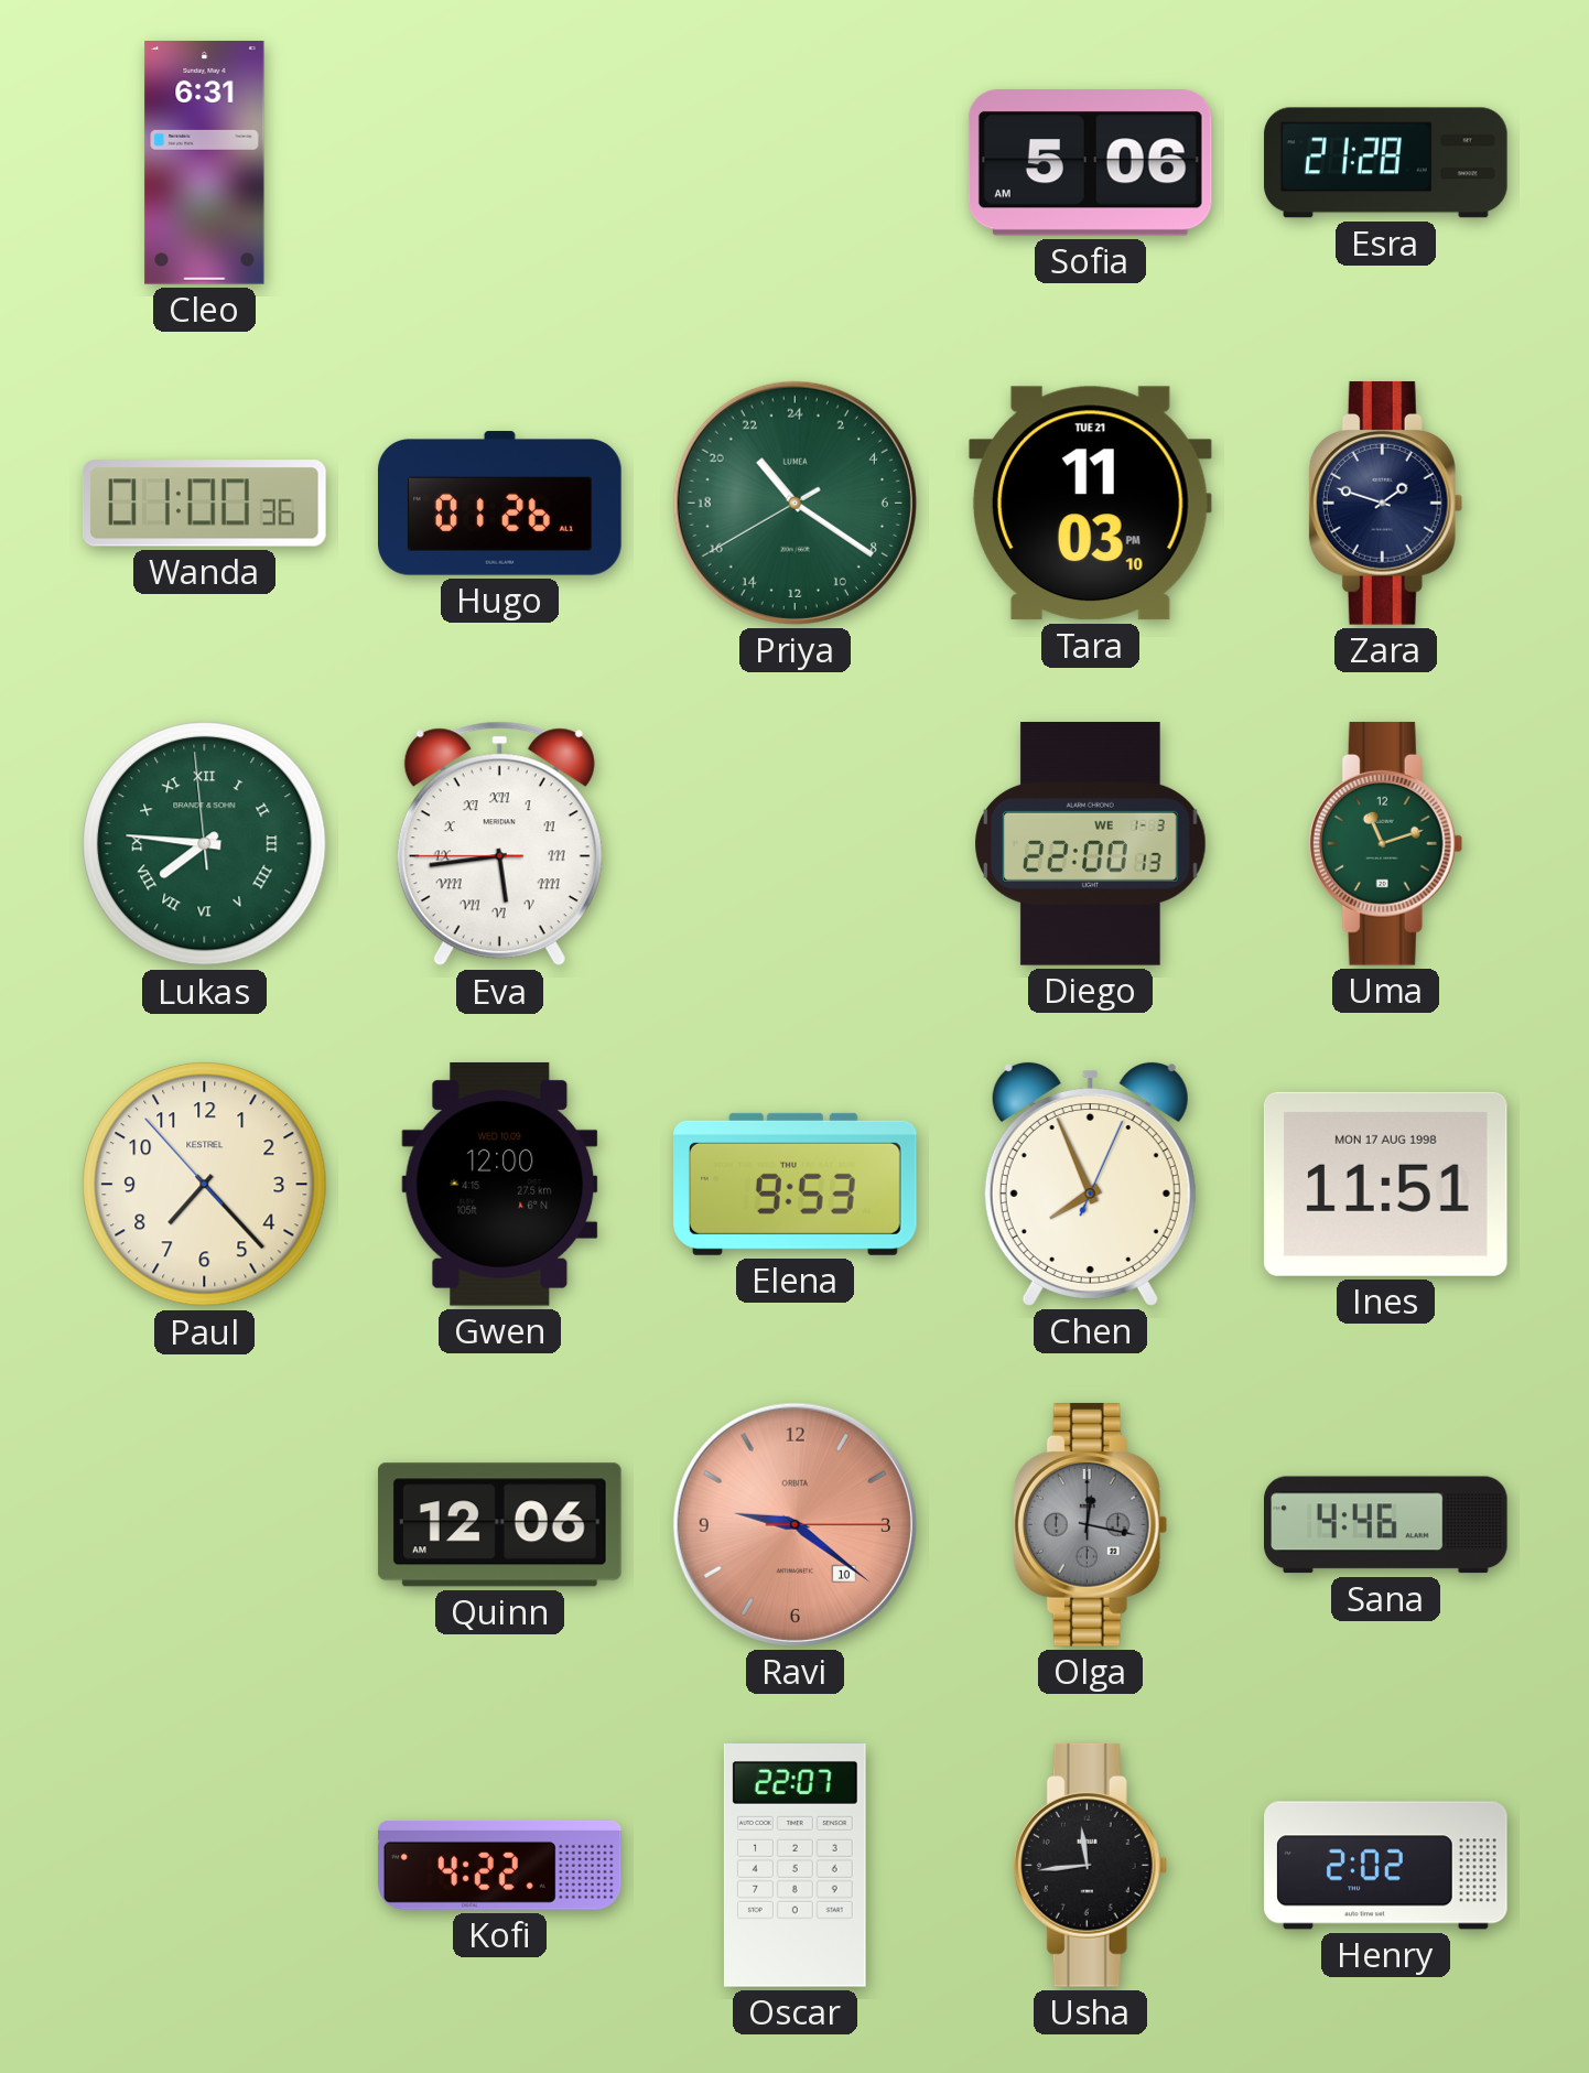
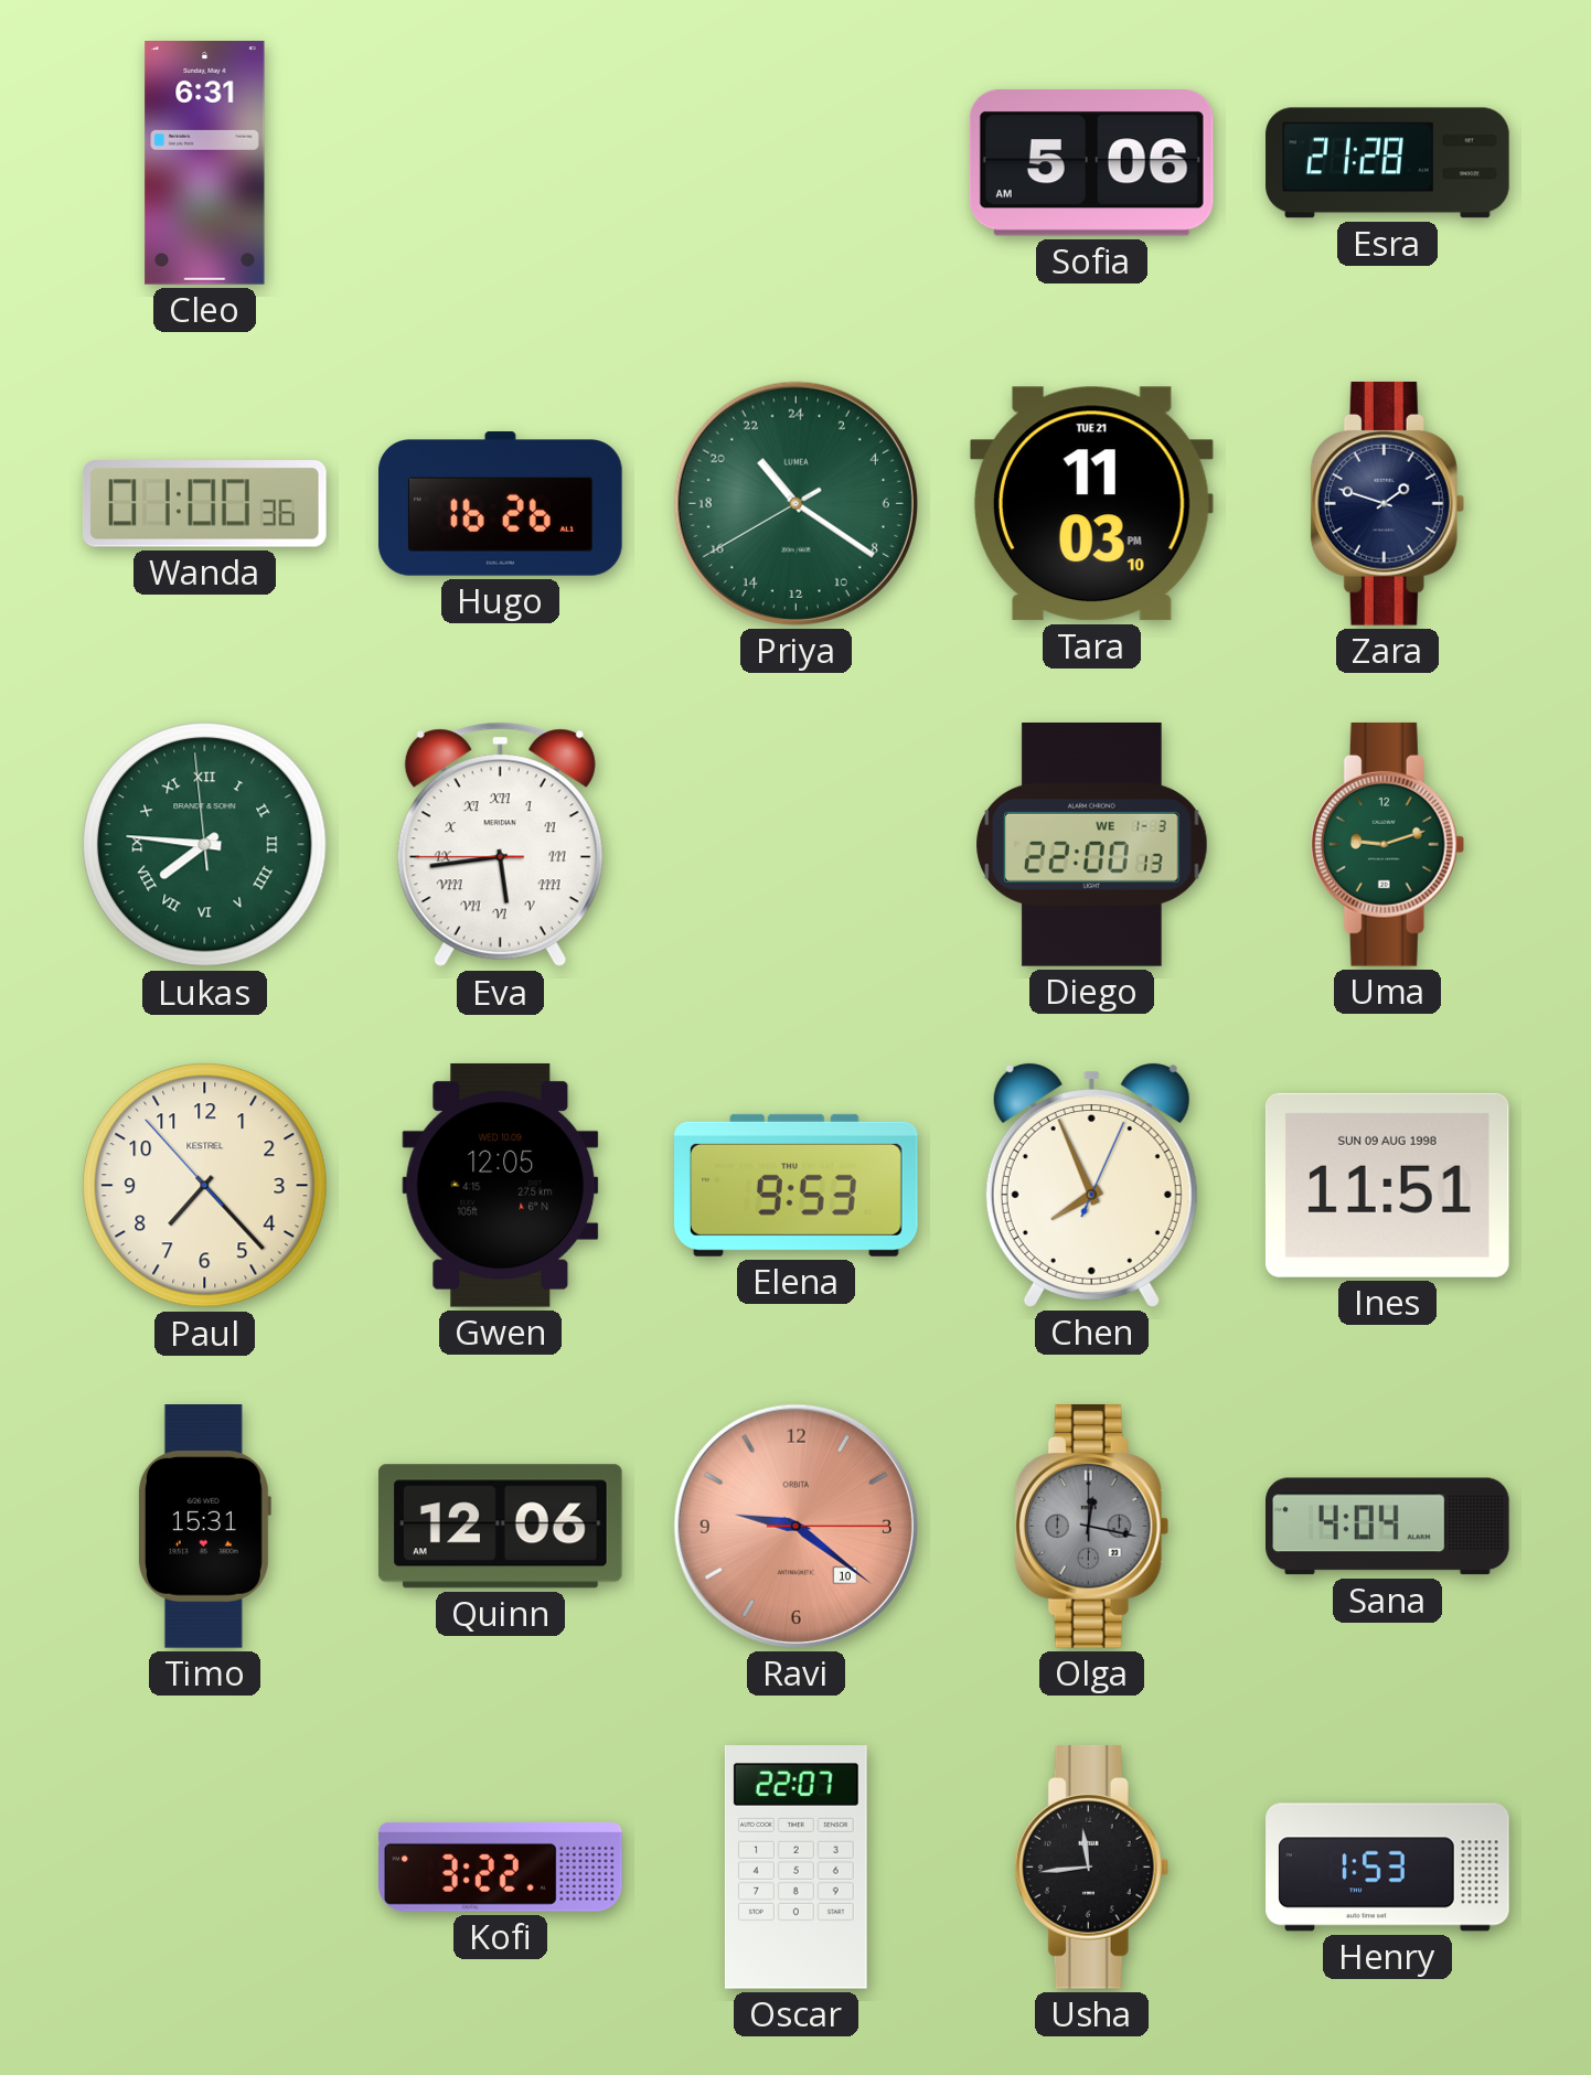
Hugo: 01:26 -> 16:26 (501, 504)
Uma: 11:12 -> 9:12 (1388, 844)
Gwen: 12:00 -> 12:05 (501, 1185)
Ines date: MON 17 AUG 1998 -> SUN 09 AUG 1998 (1387, 1185)
Timo: none -> 15:31 (204, 1527)
Sana: 4:46 -> 4:04 (1388, 1527)
Kofi: 4:22 -> 3:22 (501, 1867)
Henry: 2:02 -> 1:53 (1388, 1868)
